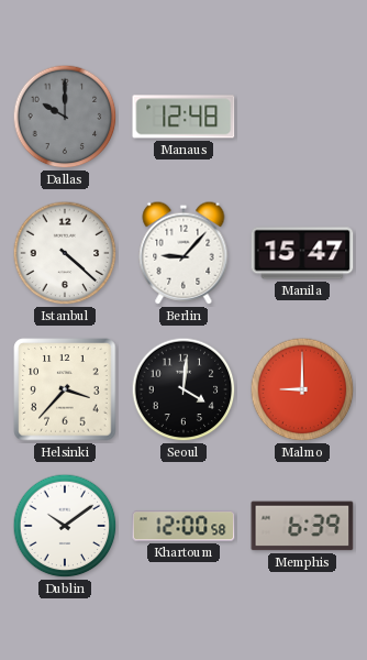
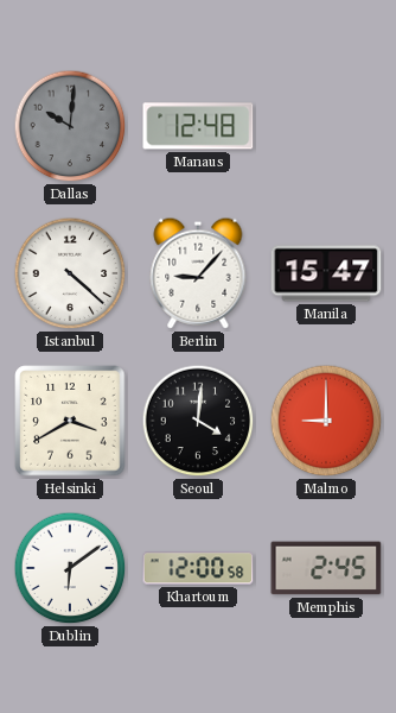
Dallas: 10:00 -> 10:01 (70, 126)
Helsinki: 3:37 -> 3:40 (70, 421)
Dublin: 10:09 -> 6:09 (70, 568)
Memphis: 6:39 -> 2:45 (326, 568)
